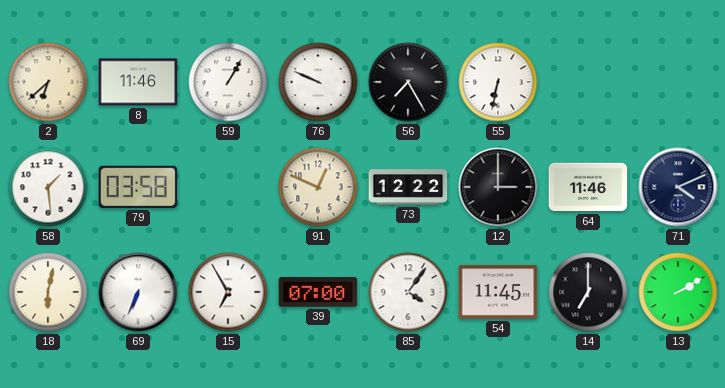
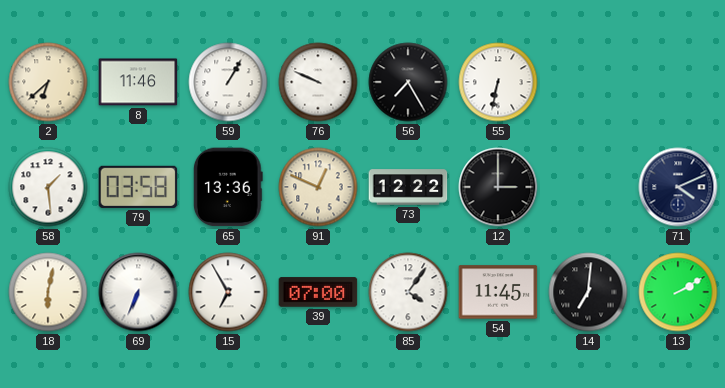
65: none -> 13:36 (228, 187)
64: 11:46 -> none (588, 187)
14: 7:00 -> 7:01 (588, 292)
